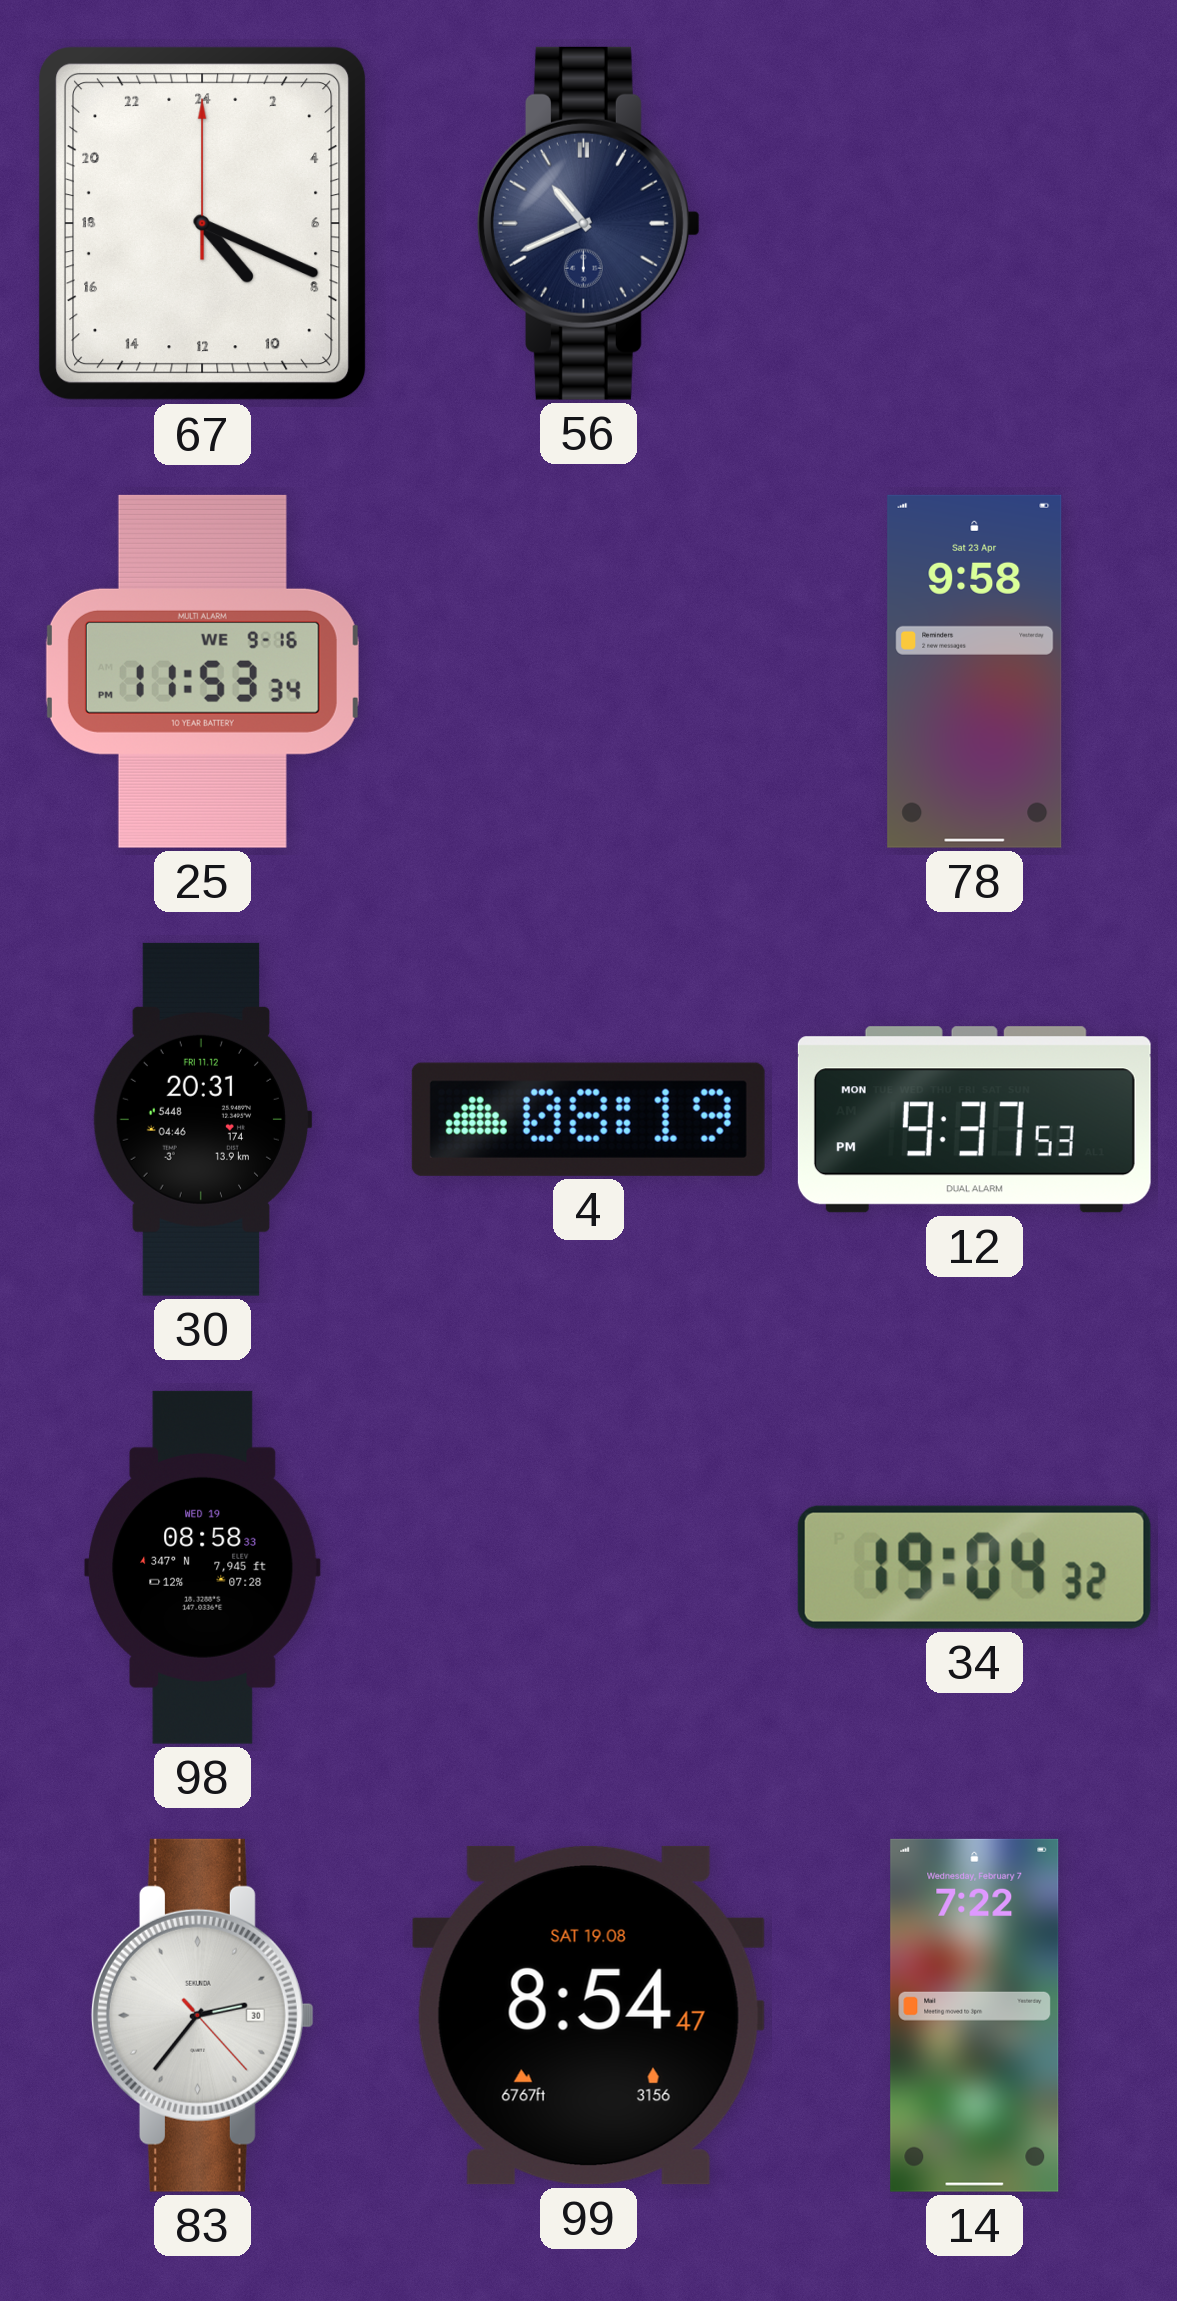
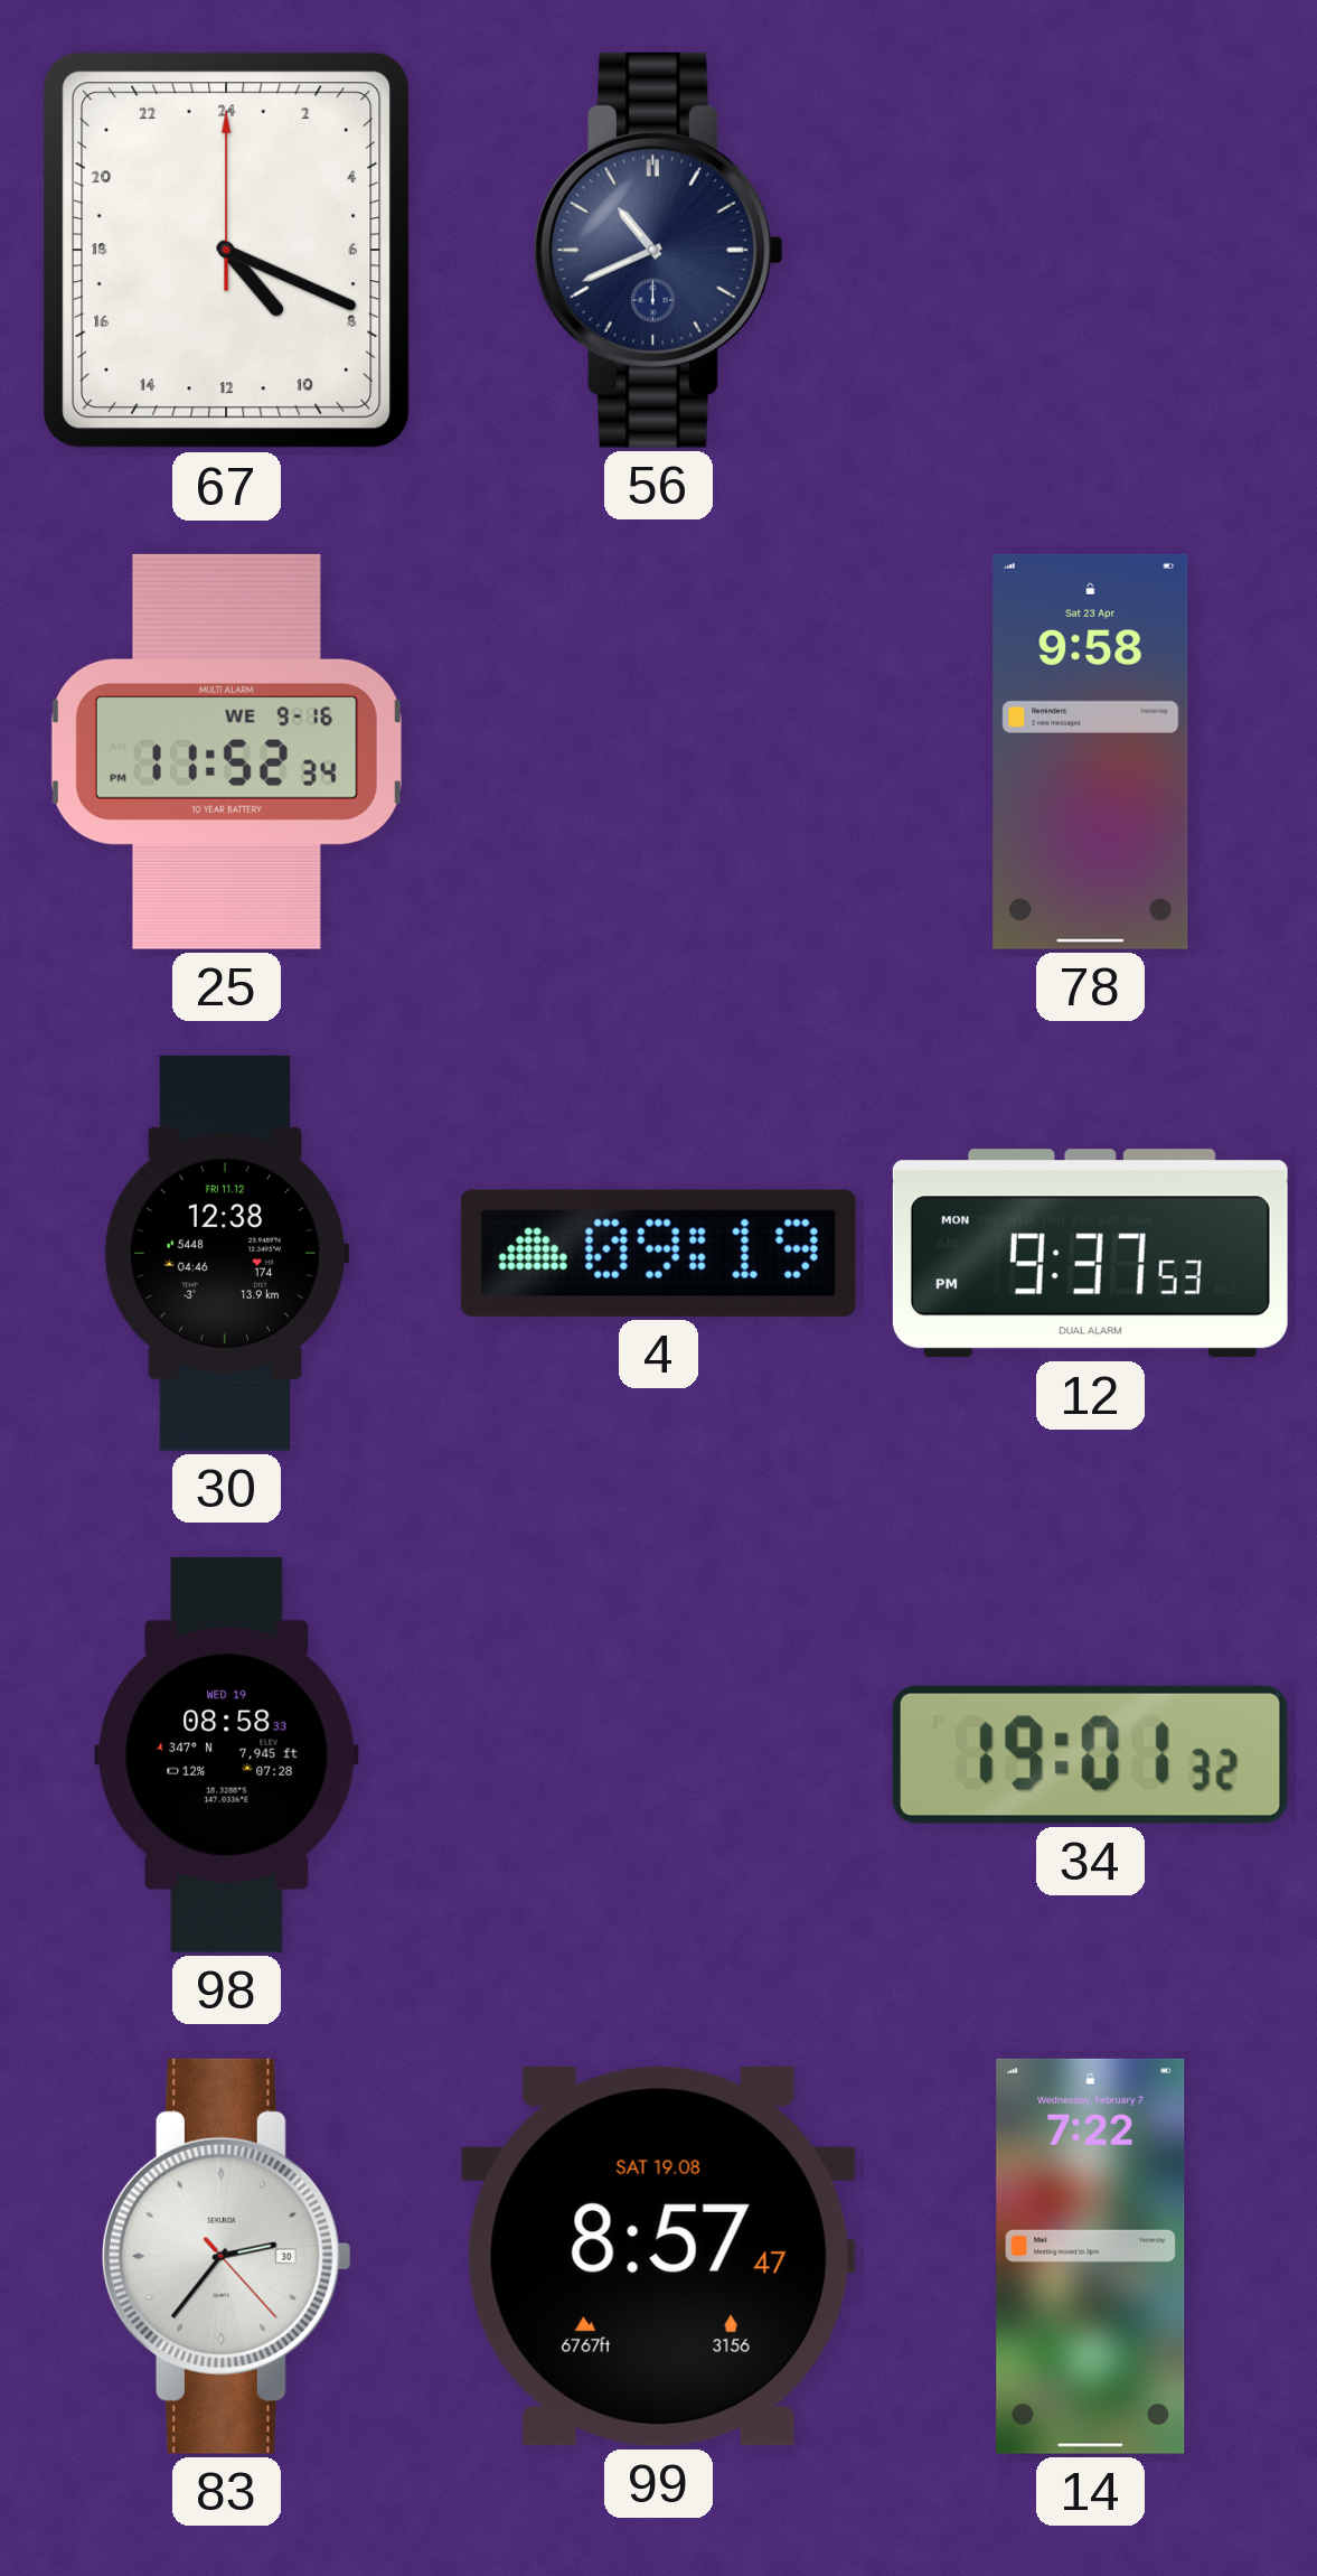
25: 11:53 -> 11:52 (226, 751)
30: 20:31 -> 12:38 (226, 1253)
4: 08:19 -> 09:19 (658, 1253)
34: 19:04 -> 19:01 (1090, 1754)
99: 8:54 -> 8:57 (658, 2256)
